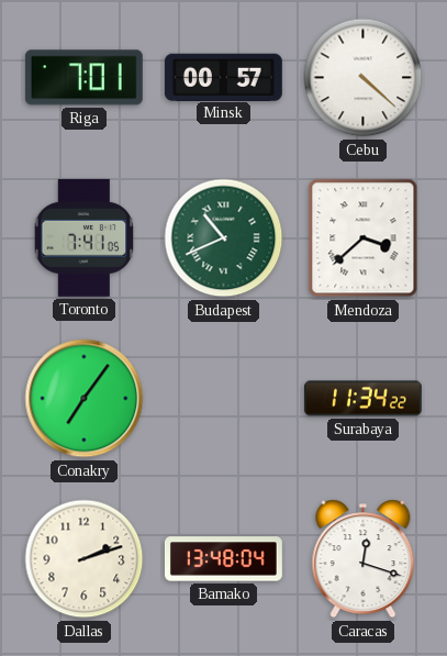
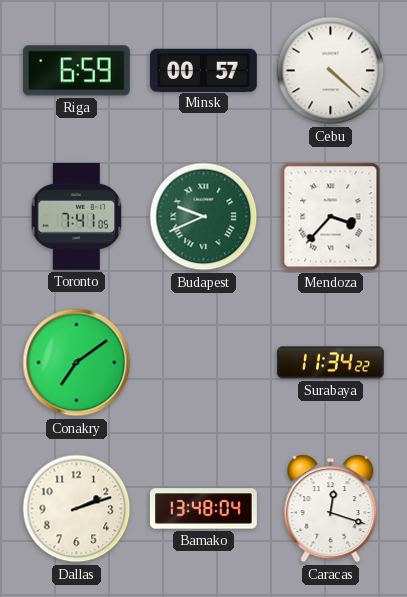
Riga: 7:01 -> 6:59 (76, 71)
Budapest: 10:41 -> 9:41 (204, 217)
Mendoza: 3:38 -> 3:37 (331, 217)
Conakry: 7:06 -> 7:09 (77, 363)
